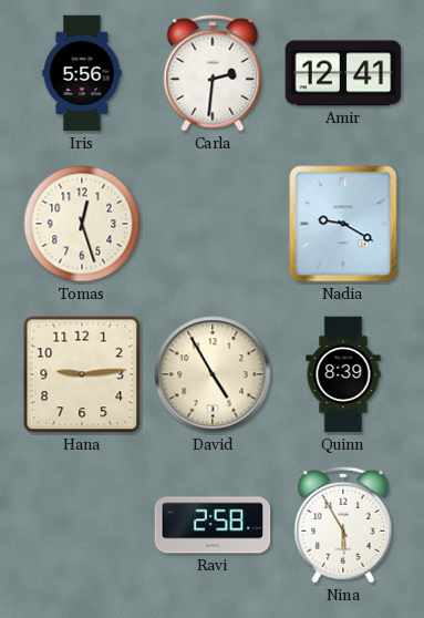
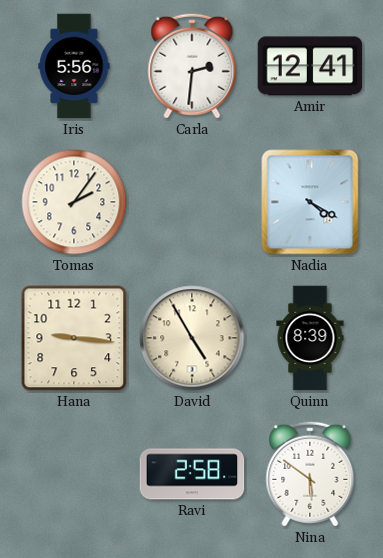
Tomas: 12:27 -> 2:06 (74, 202)
Nadia: 9:20 -> 4:20 (310, 202)
Hana: 9:14 -> 9:16 (74, 338)
Nina: 5:55 -> 5:51 (310, 474)
